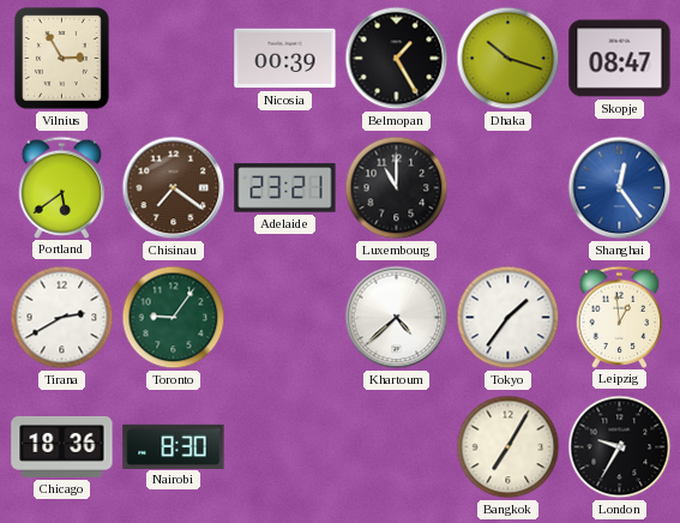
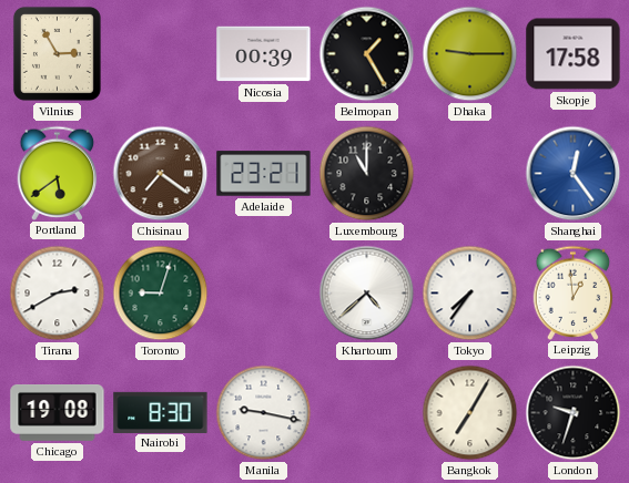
Dhaka: 10:18 -> 9:15 (470, 54)
Skopje: 08:47 -> 17:58 (574, 54)
Toronto: 9:06 -> 9:03 (161, 294)
Tokyo: 1:36 -> 7:36 (470, 294)
Chicago: 18:36 -> 19:08 (58, 413)
Manila: none -> 9:17 (264, 413)
London: 9:35 -> 9:33 (574, 413)
